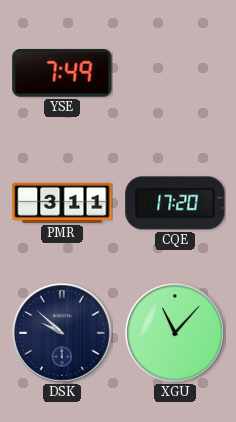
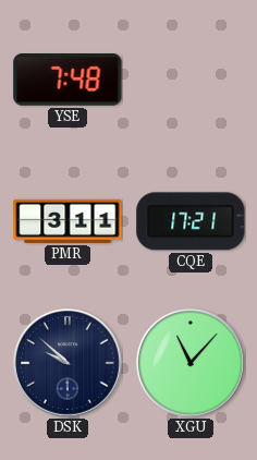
YSE: 7:49 -> 7:48 (68, 80)
CQE: 17:20 -> 17:21 (191, 221)
